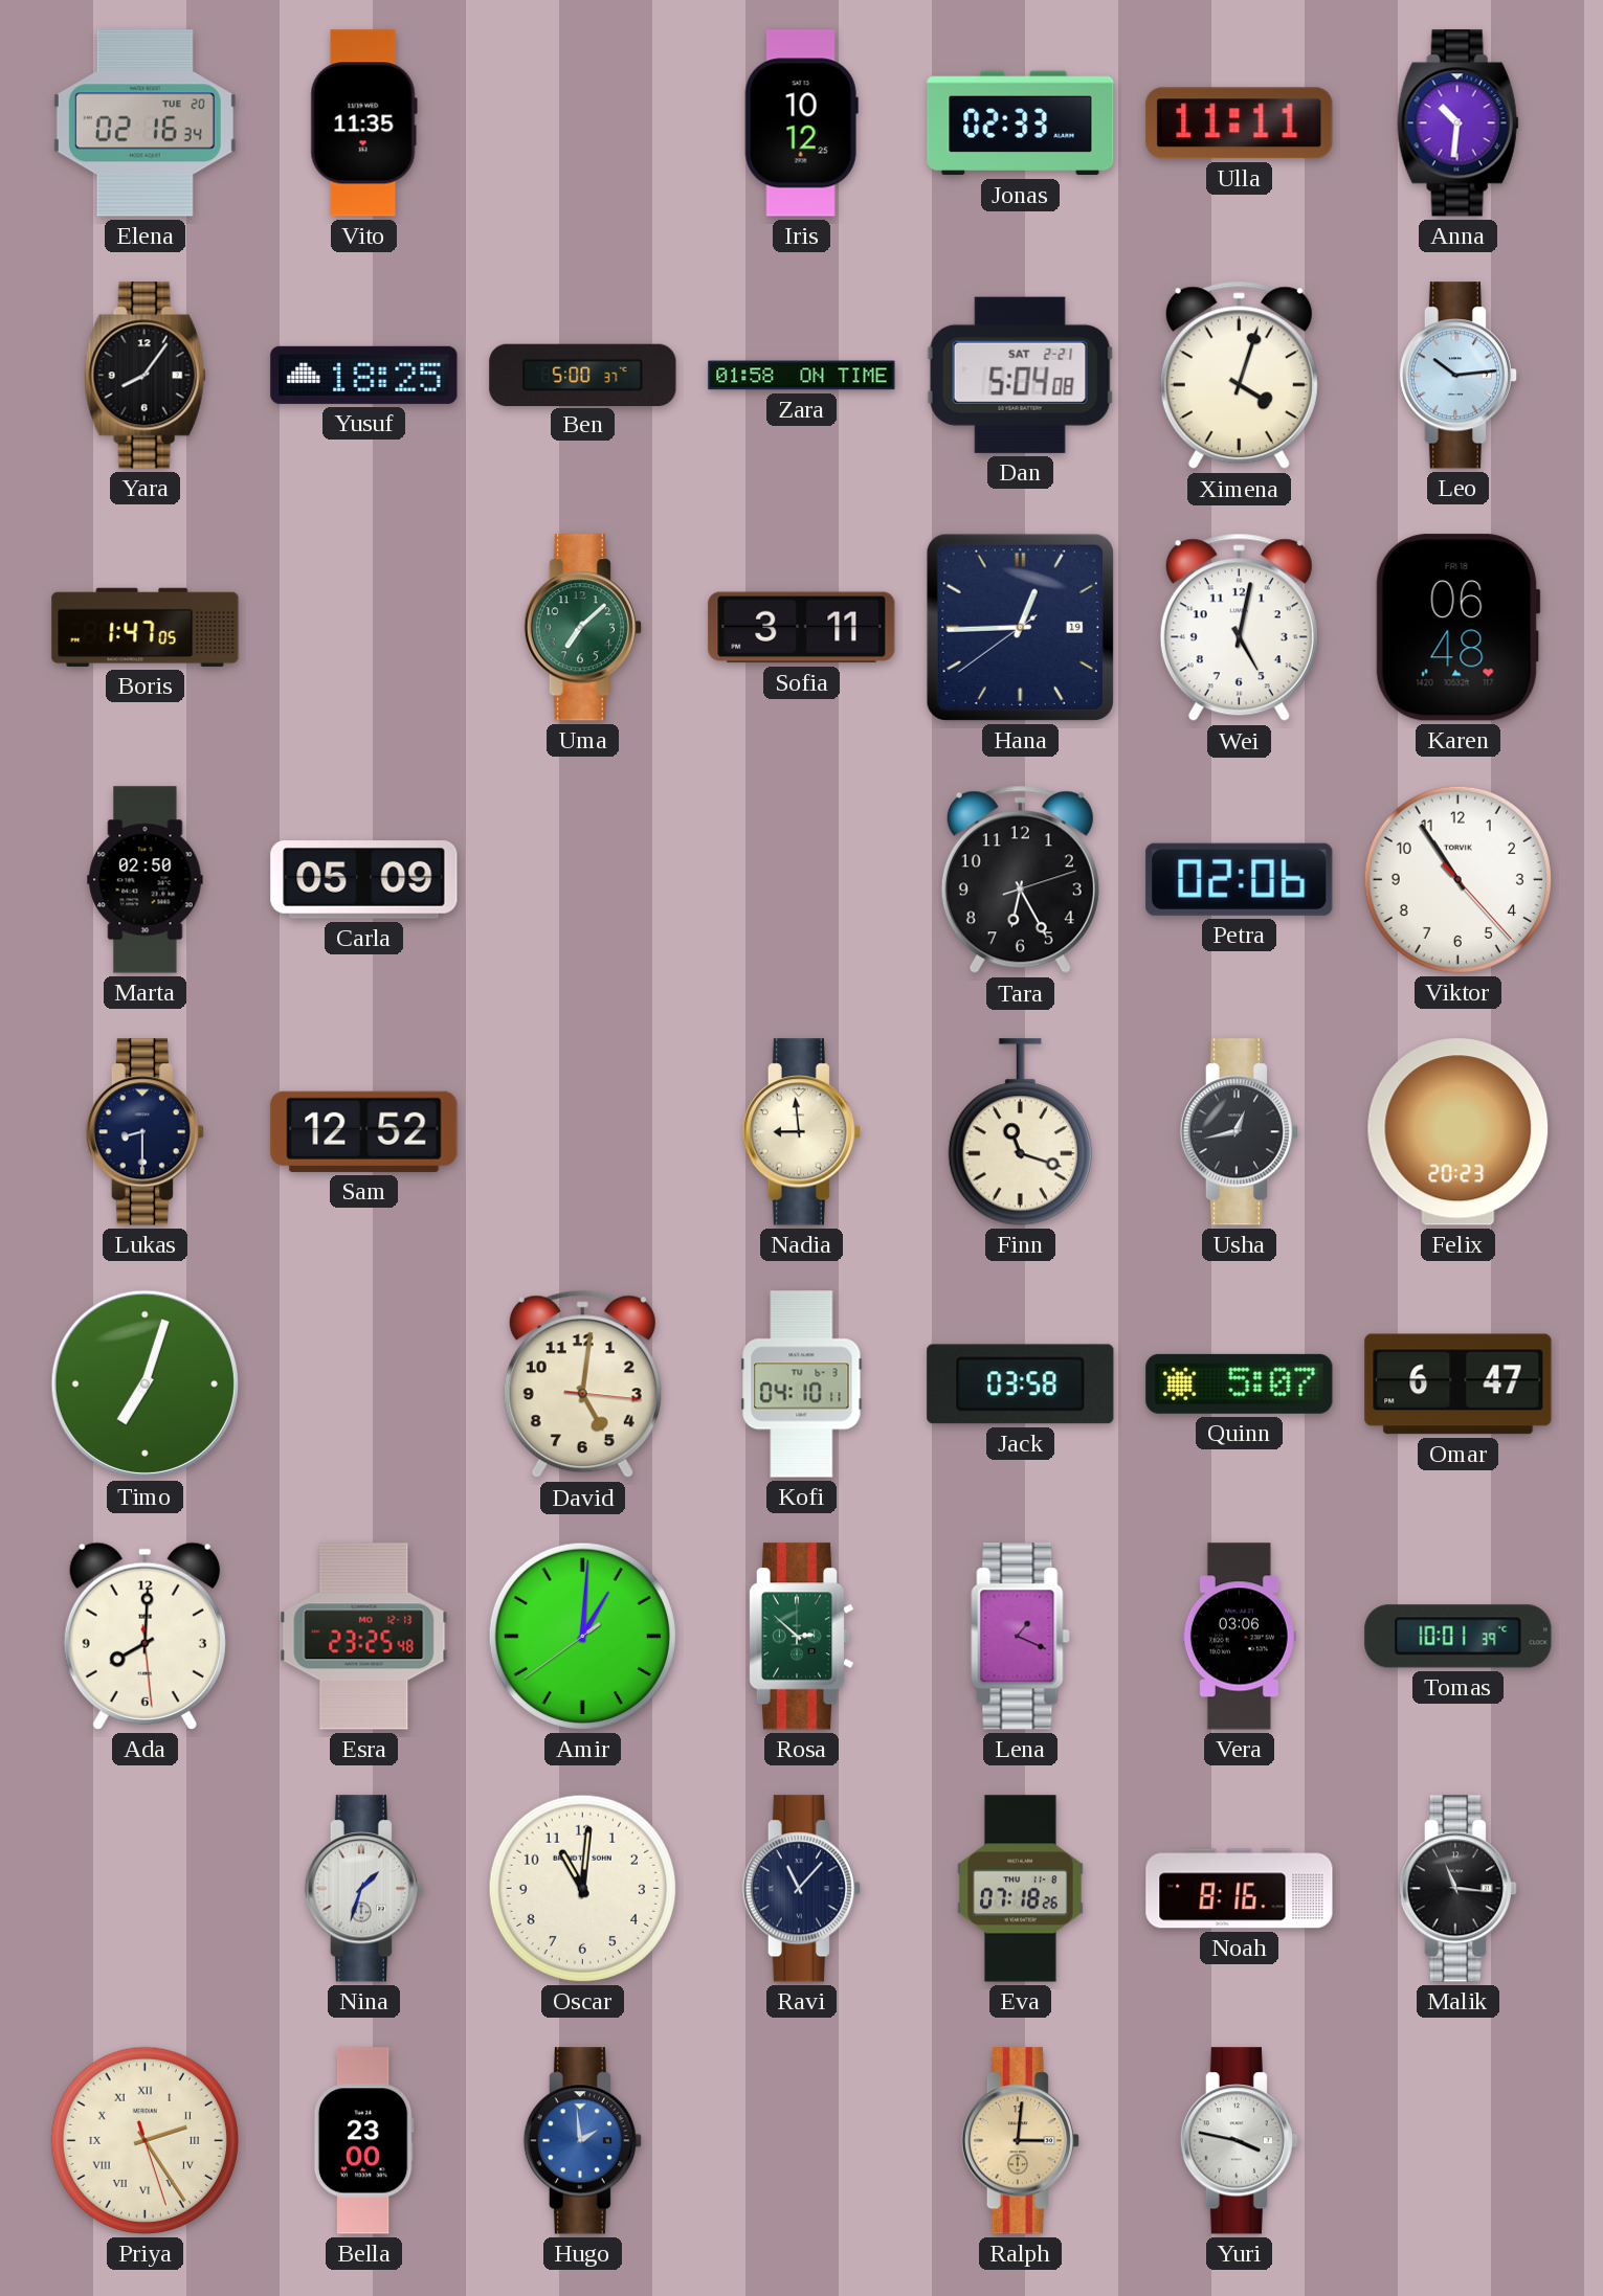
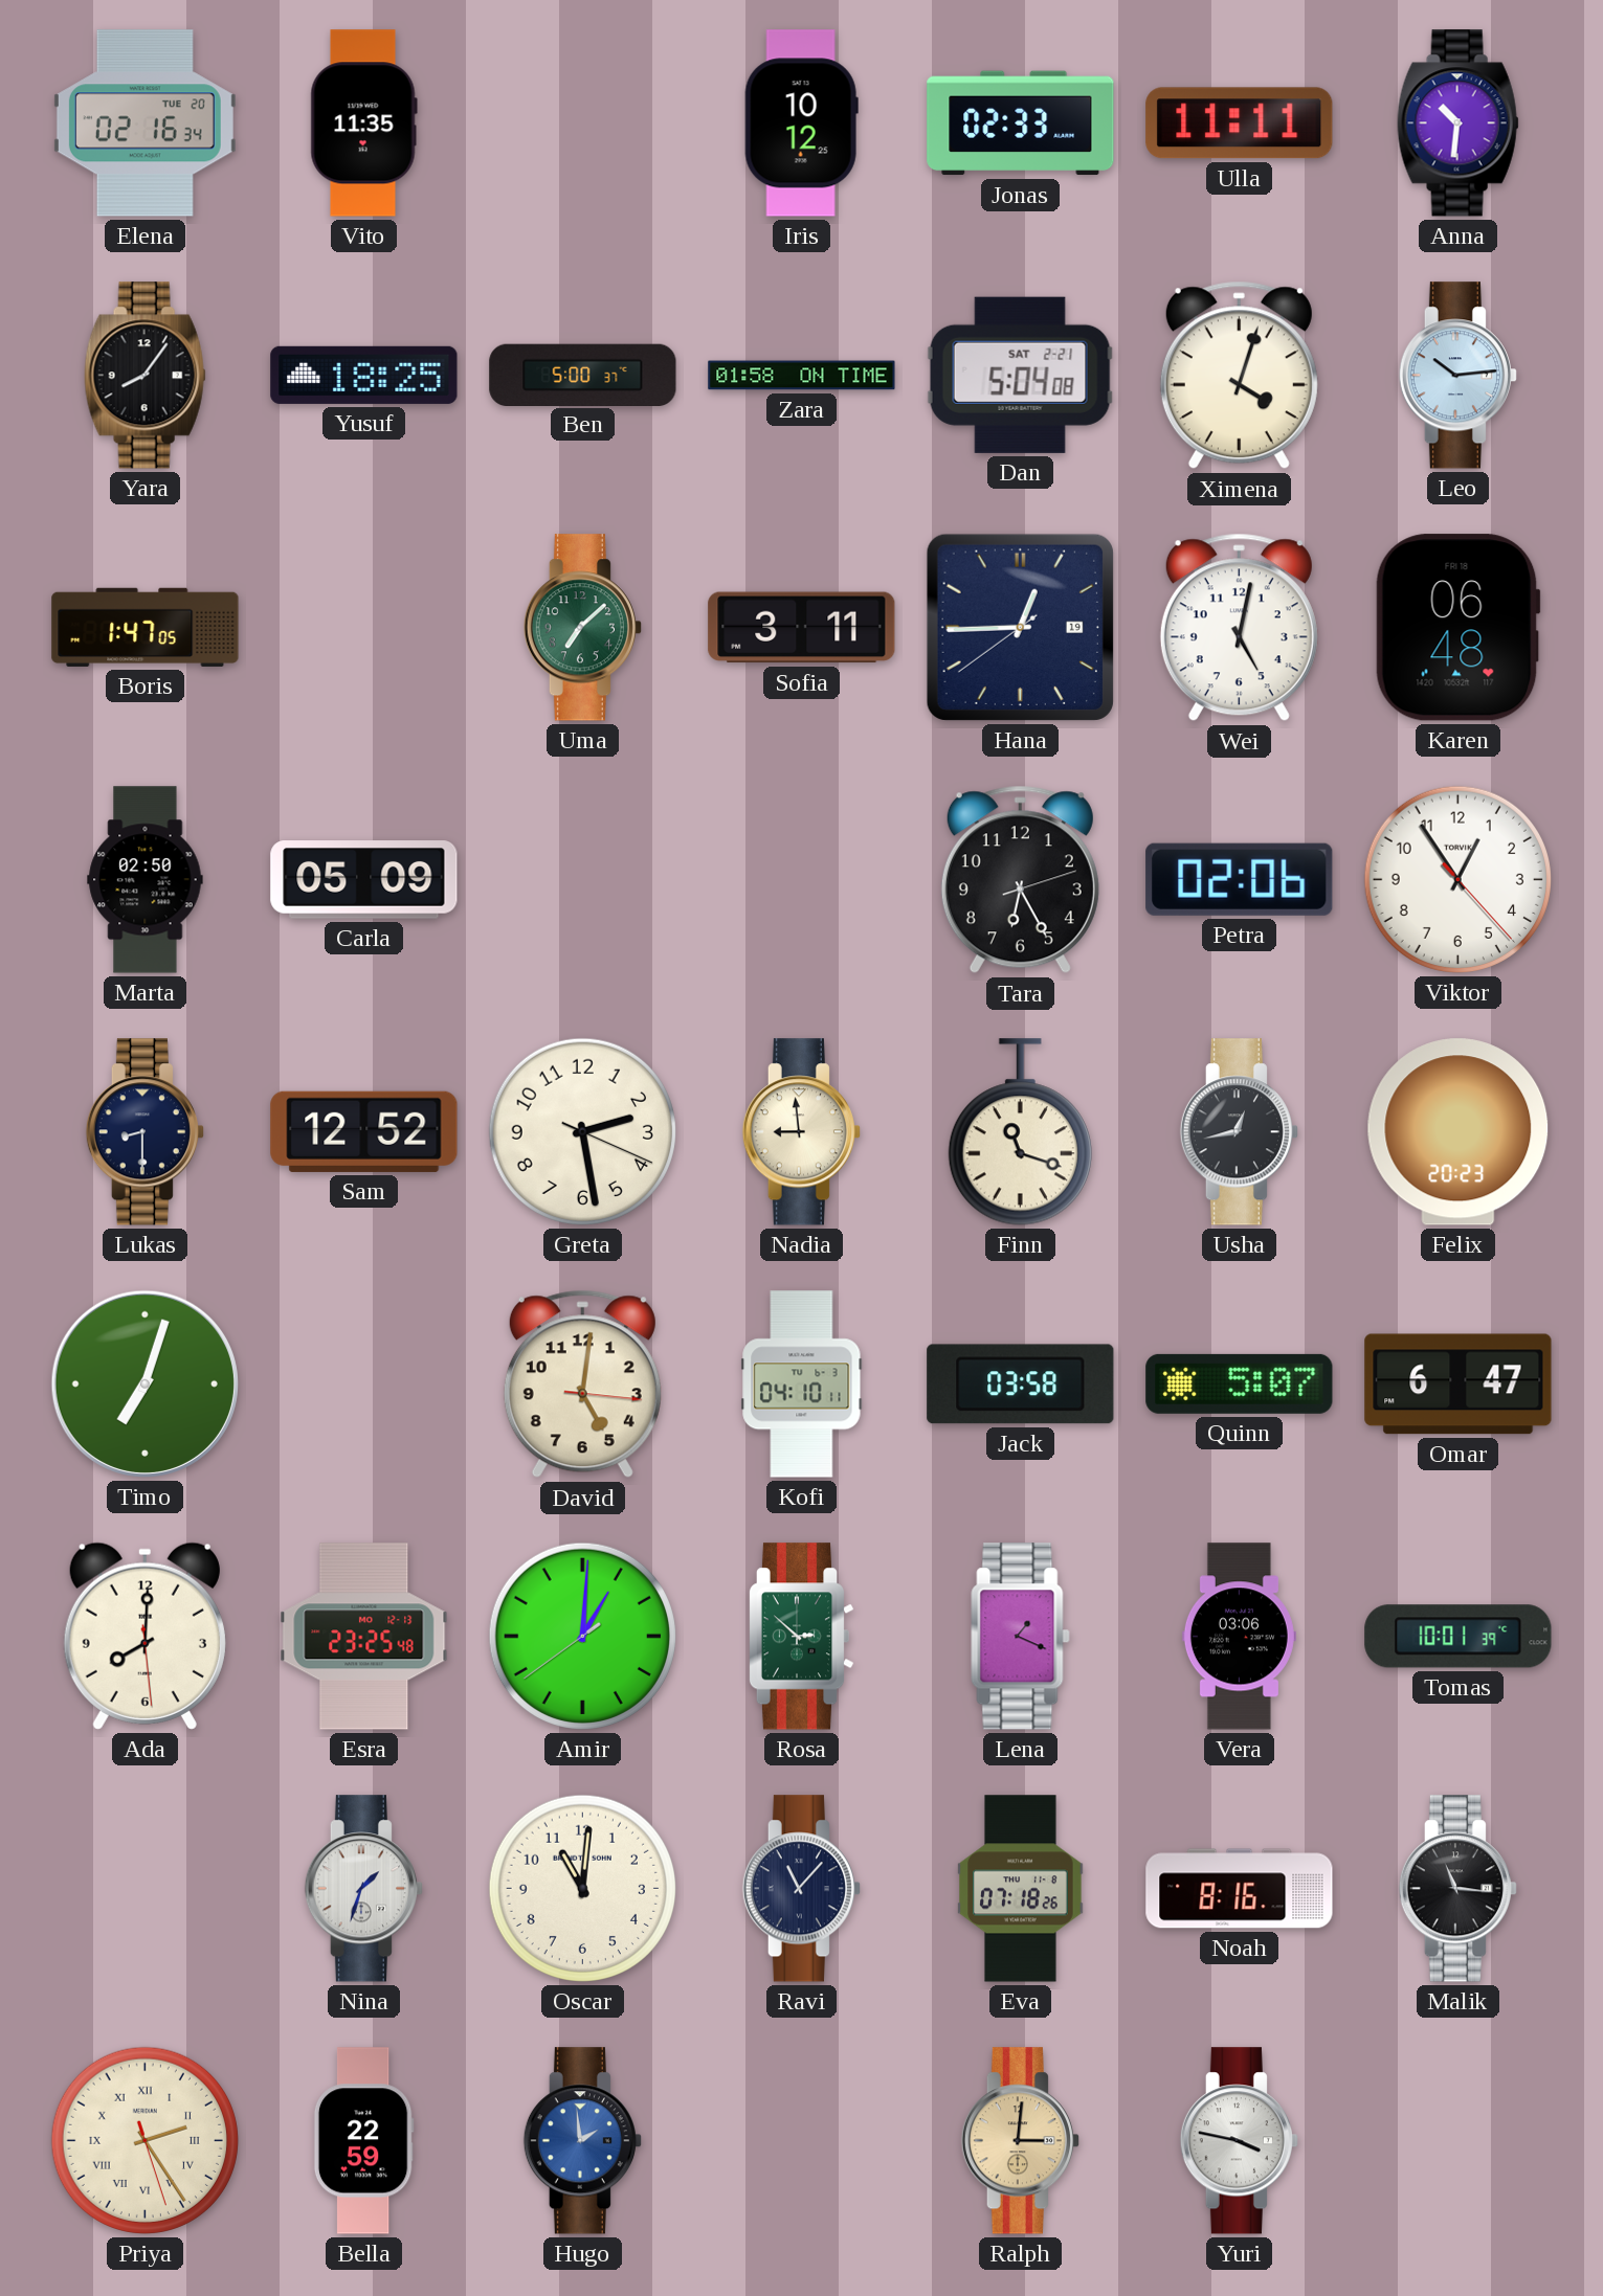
Viktor: 10:54 -> 12:54 (1457, 879)
Greta: none -> 2:28 (582, 1131)
Bella: 23:00 -> 22:59 (363, 2141)
